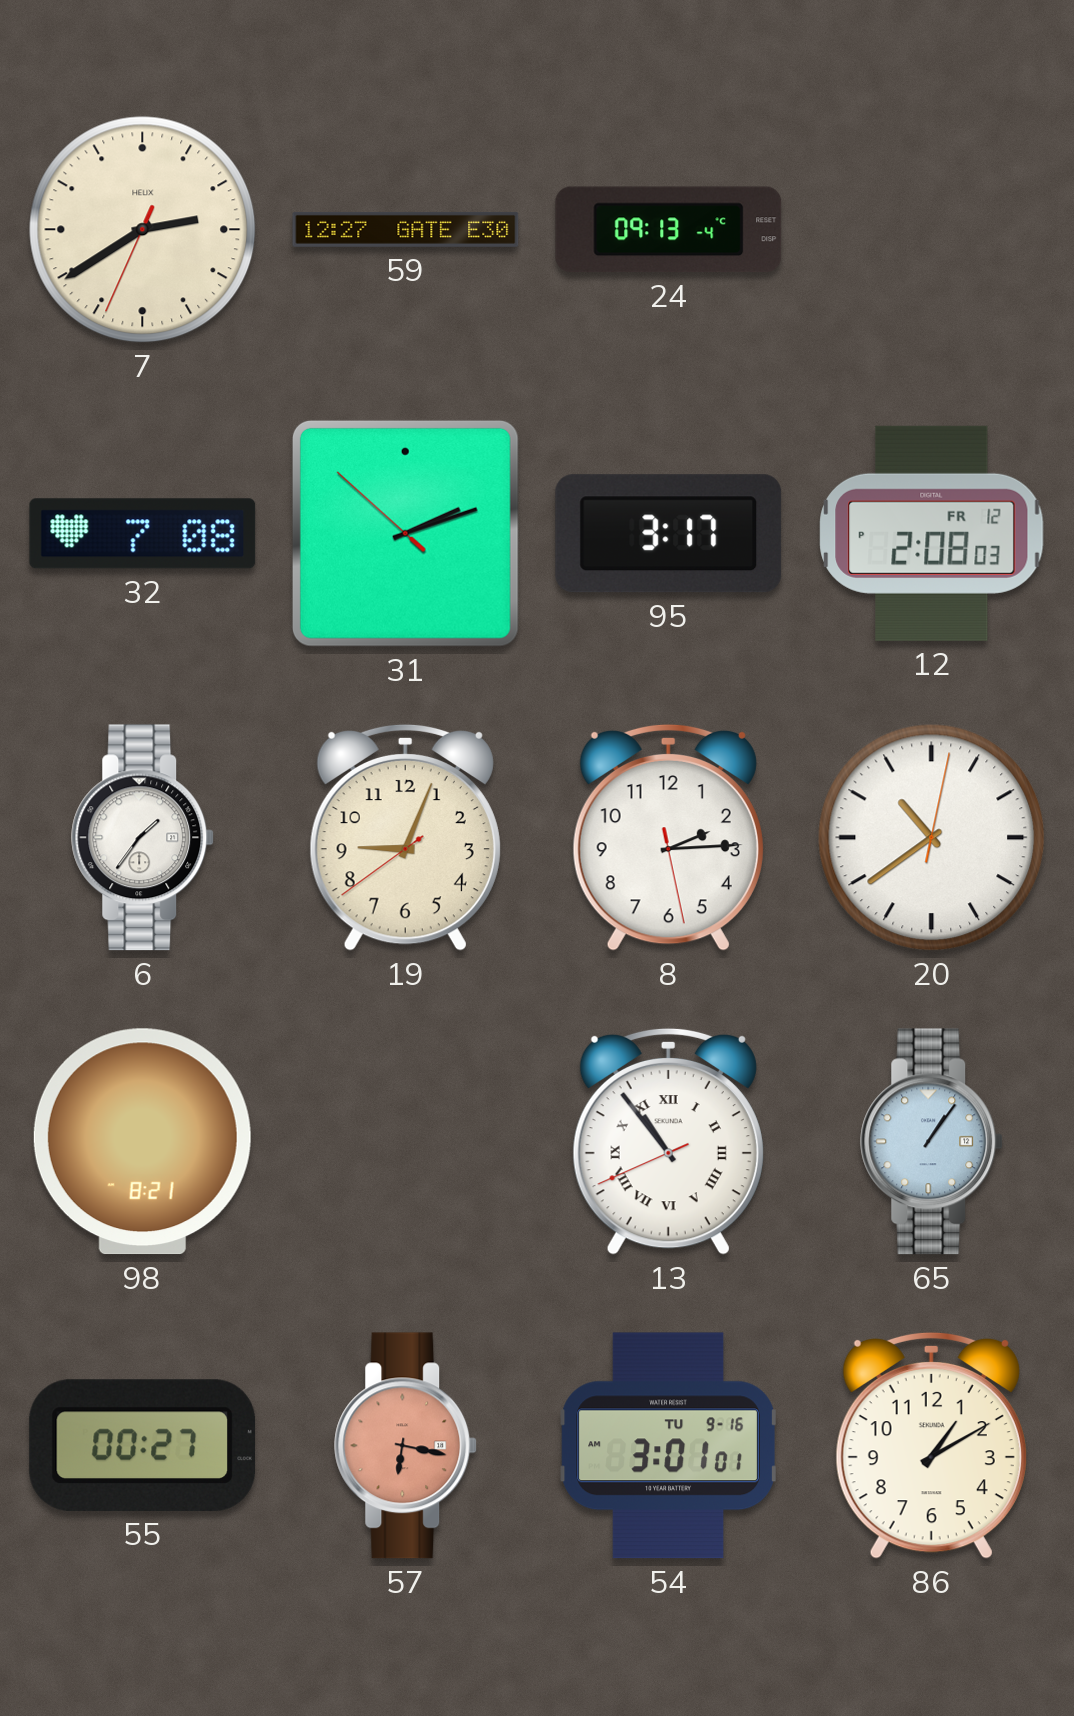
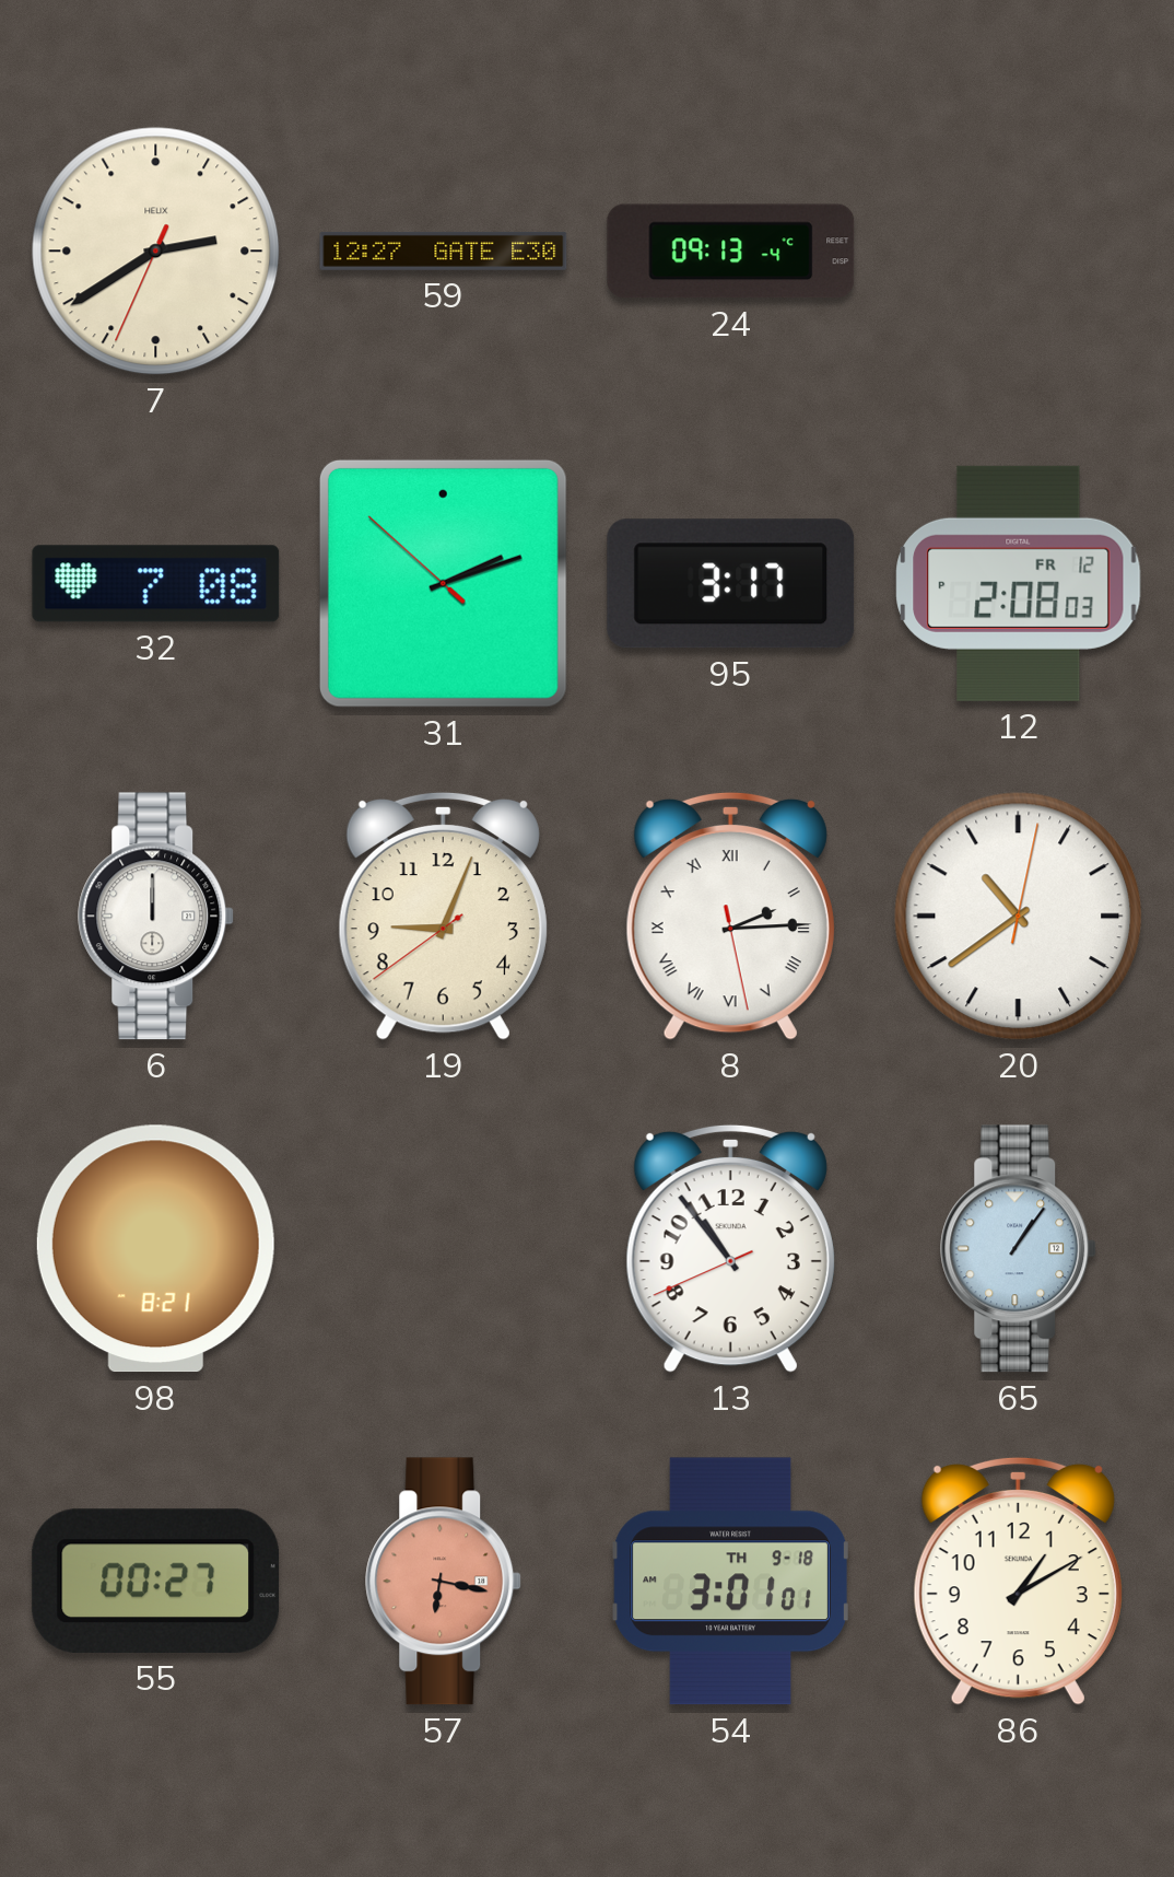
6: 1:36 -> 12:00 (156, 917)
8 numerals: Arabic -> Roman (730, 916)
13 numerals: Roman -> Arabic (730, 1248)
54 date: TU 9-16 -> TH 9-18 (731, 1582)
